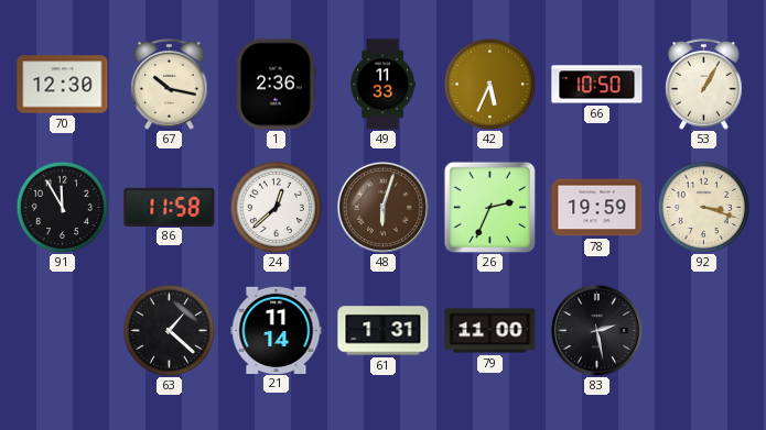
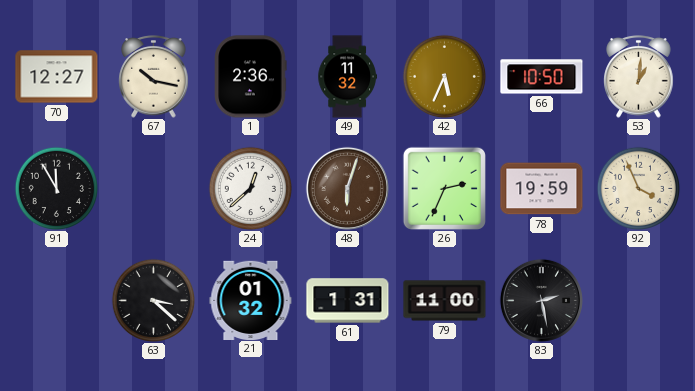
70: 12:30 -> 12:27 (57, 77)
49: 11:33 -> 11:32 (347, 77)
53: 1:05 -> 1:01 (639, 77)
86: 11:58 -> none (170, 207)
92: 3:18 -> 3:56 (638, 188)
63: 1:22 -> 3:22 (153, 300)
21: 11:14 -> 01:32 (251, 300)
